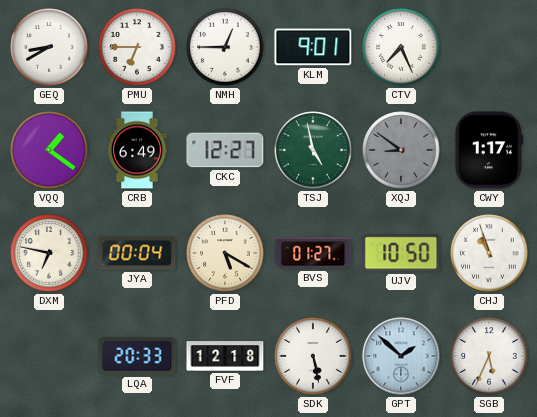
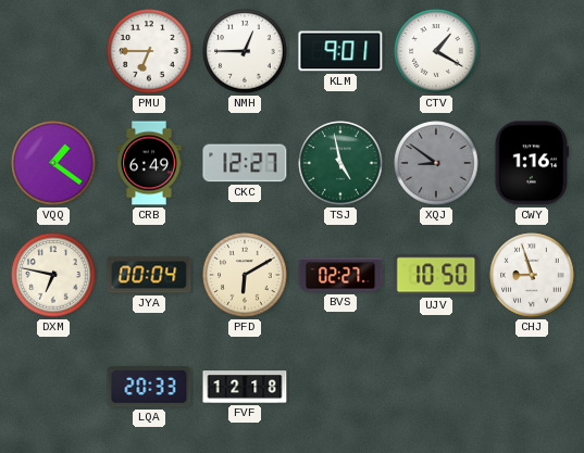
GEQ: 8:40 -> none (49, 47)
CTV: 7:26 -> 1:20 (436, 51)
CWY: 1:17 -> 1:16 (531, 163)
PFD: 5:20 -> 6:10 (245, 275)
BVS: 01:27 -> 02:27 (340, 275)
CHJ: 10:57 -> 8:57 (532, 275)
SDK: 5:28 -> none (313, 356)
GPT: 1:52 -> none (401, 356)
SGB: 5:34 -> none (489, 356)
